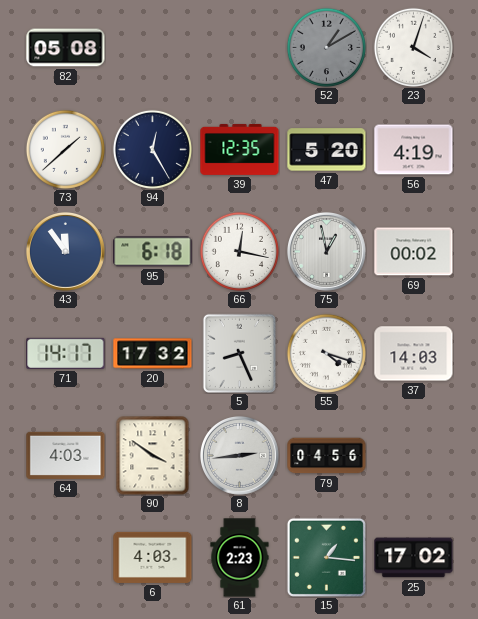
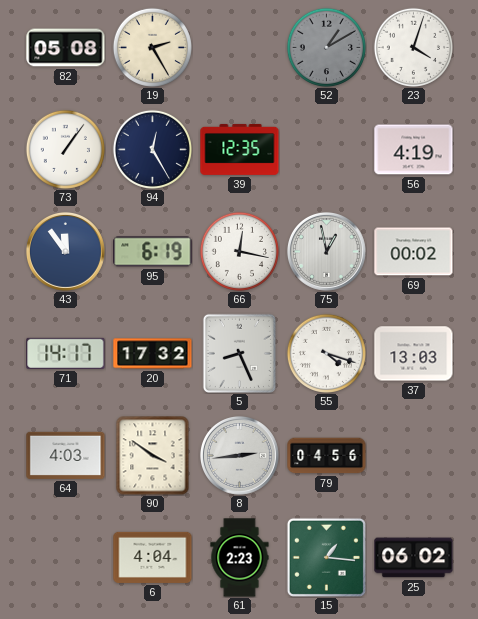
19: none -> 2:25 (152, 47)
73: 1:38 -> 1:06 (65, 149)
47: 5:20 -> none (327, 150)
95: 6:18 -> 6:19 (153, 252)
37: 14:03 -> 13:03 (414, 354)
6: 4:03 -> 4:04 (153, 557)
25: 17:02 -> 06:02 (414, 558)
